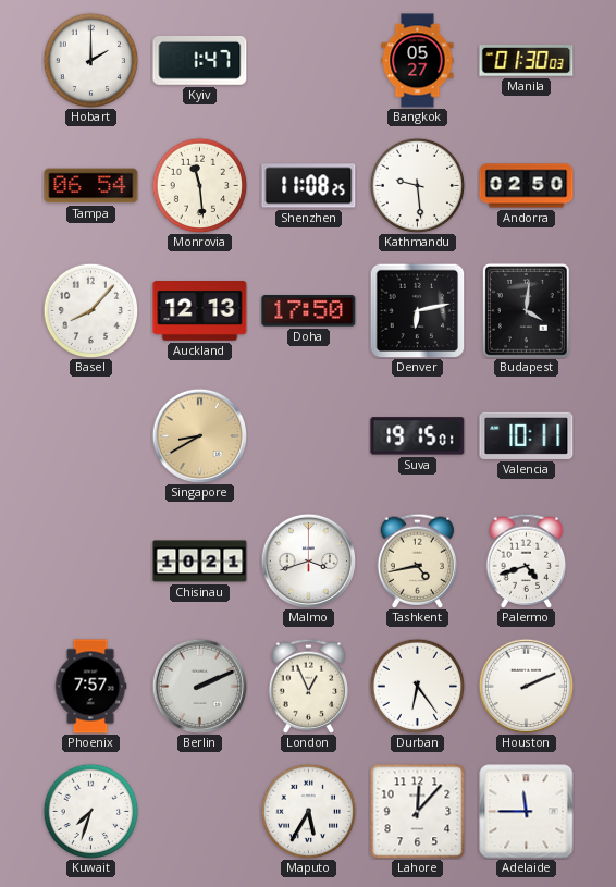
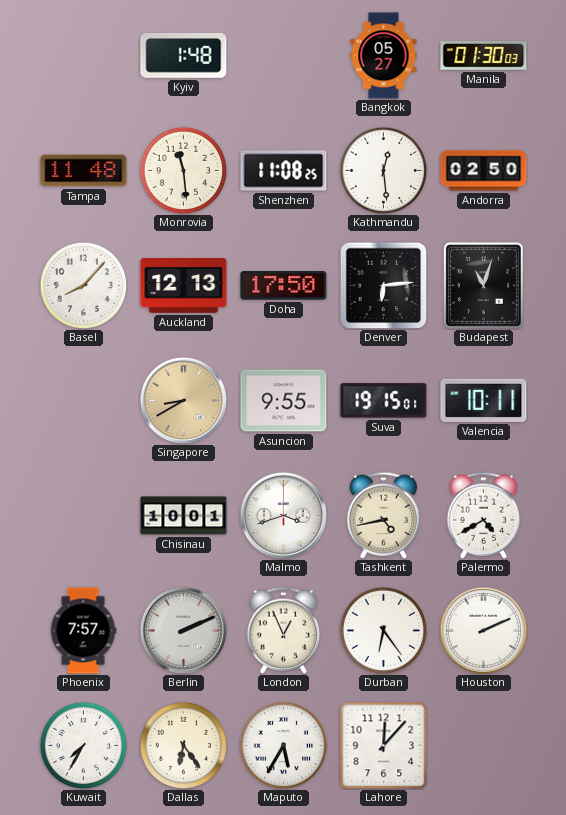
Hobart: 2:00 -> none (90, 60)
Kyiv: 1:47 -> 1:48 (184, 55)
Tampa: 06:54 -> 11:48 (84, 171)
Kathmandu: 9:29 -> 12:29 (383, 170)
Denver: 6:13 -> 6:14 (383, 285)
Budapest: 4:01 -> 11:03 (483, 285)
Asuncion: none -> 9:55 (284, 401)
Chisinau: 10:21 -> 10:01 (184, 516)
Palermo: 4:42 -> 4:40 (484, 515)
Kuwait: 7:33 -> 7:35 (83, 745)
Dallas: none -> 6:24 (183, 745)
Adelaide: 11:45 -> none (527, 812)
